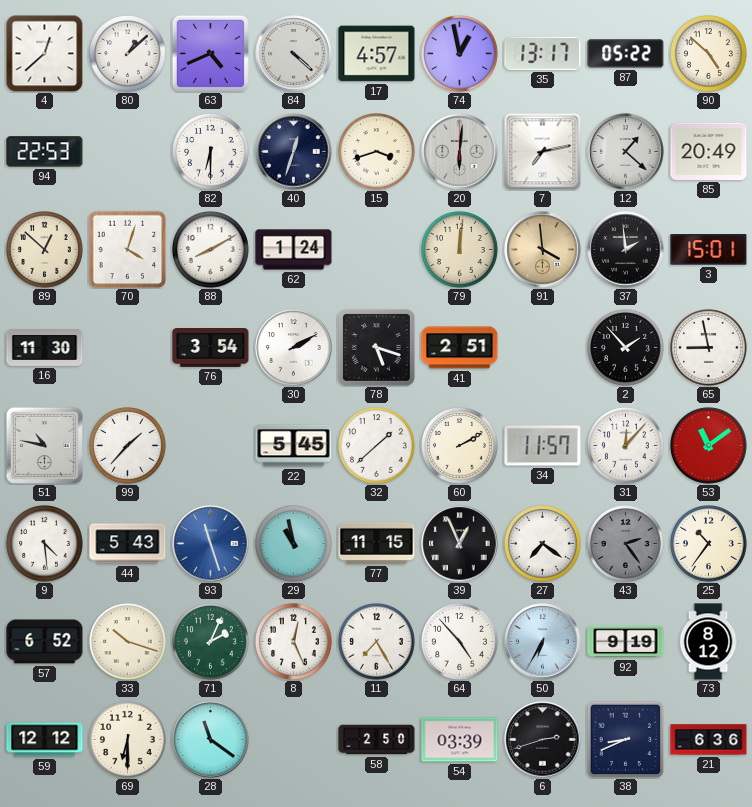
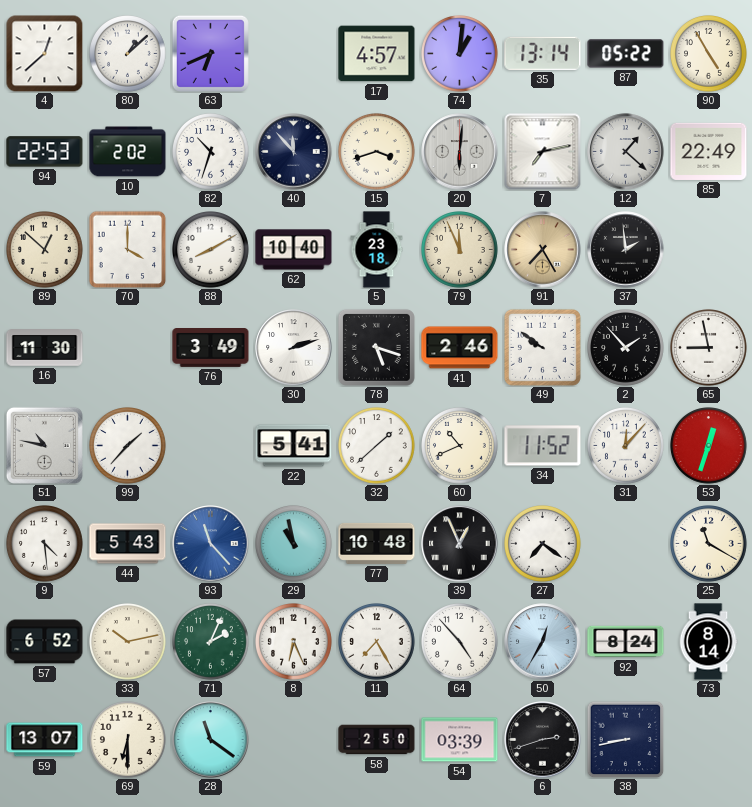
63: 4:41 -> 6:41 (210, 53)
84: 4:22 -> none (294, 54)
74: 12:58 -> 1:01 (460, 54)
35: 13:17 -> 13:14 (543, 53)
90: 4:52 -> 4:55 (709, 54)
10: none -> 2:02 (128, 152)
82: 6:30 -> 10:33 (211, 152)
40: 12:33 -> 11:53 (294, 152)
85: 20:49 -> 22:49 (709, 151)
70: 4:03 -> 4:00 (127, 249)
62: 1:24 -> 10:40 (294, 250)
5: none -> 23:18 (377, 250)
79: 12:01 -> 11:56 (460, 250)
91: 3:59 -> 7:25 (543, 250)
3: 15:01 -> none (709, 250)
76: 3:54 -> 3:49 (211, 348)
30: 2:10 -> 2:12 (294, 348)
41: 2:51 -> 2:46 (460, 348)
49: none -> 9:51 (542, 347)
22: 5:45 -> 5:41 (294, 446)
60: 2:10 -> 10:41 (460, 446)
34: 11:57 -> 11:52 (543, 446)
53: 11:09 -> 12:33 (709, 446)
93: 11:27 -> 11:23 (211, 544)
77: 11:15 -> 10:48 (377, 543)
43: 2:24 -> none (626, 544)
25: 10:36 -> 11:20 (709, 544)
33: 10:18 -> 10:13 (128, 642)
8: 12:26 -> 6:26 (294, 642)
50: 6:35 -> 12:35 (543, 642)
92: 9:19 -> 8:24 (626, 642)
73: 8:12 -> 8:14 (708, 642)
59: 12:12 -> 13:07 (45, 740)
38: 8:41 -> 8:43 (625, 739)
21: 6:36 -> none (709, 740)
